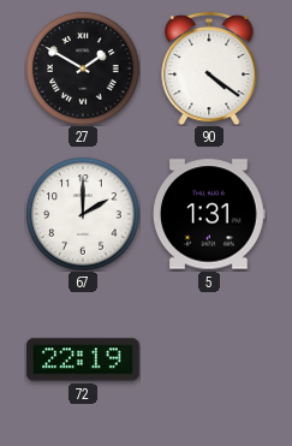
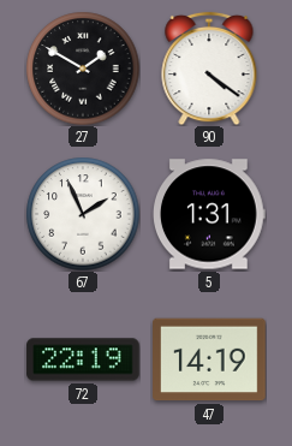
67: 2:00 -> 1:56 (83, 214)
47: none -> 14:19 (209, 359)
